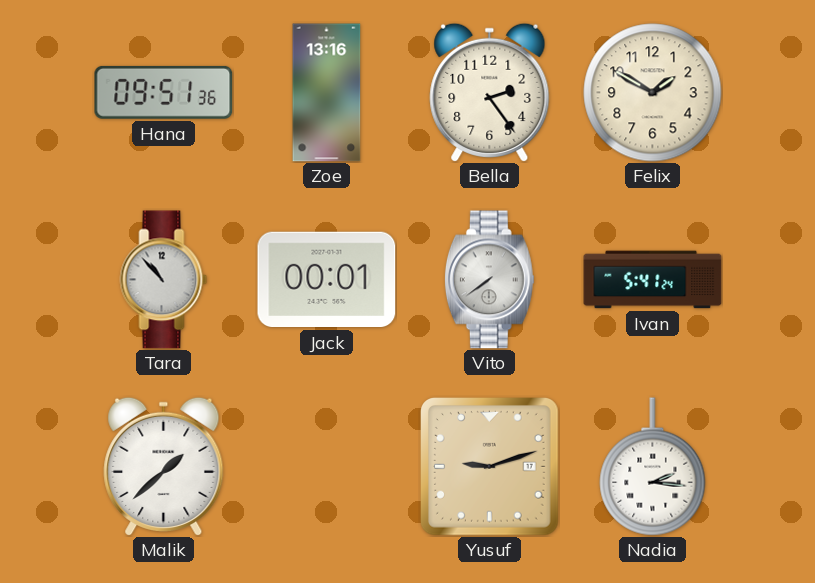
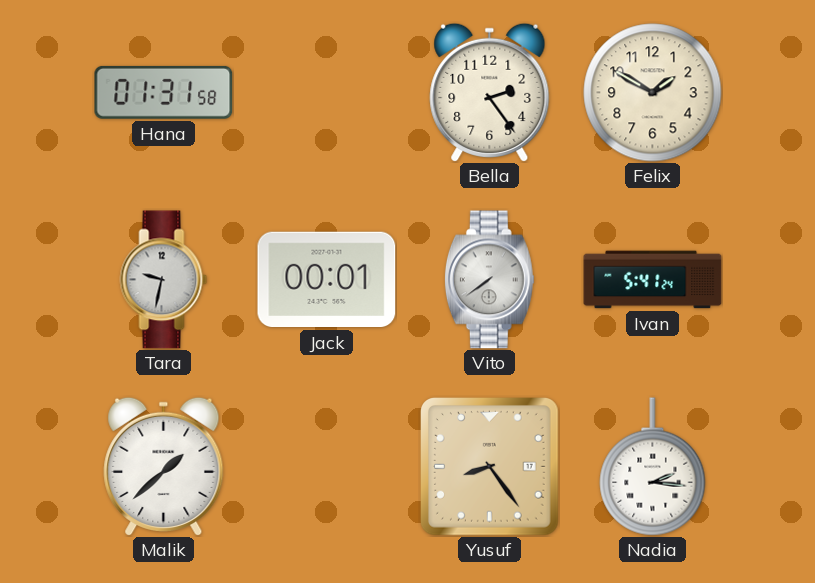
Hana: 09:51 -> 01:31 (164, 92)
Zoe: 13:16 -> none (327, 93)
Tara: 10:53 -> 9:32 (164, 280)
Yusuf: 9:12 -> 8:24 (490, 467)
